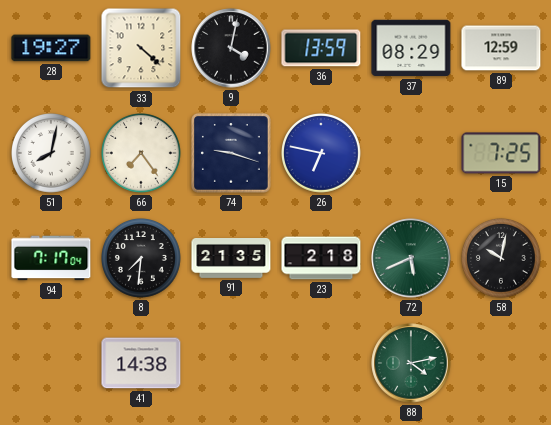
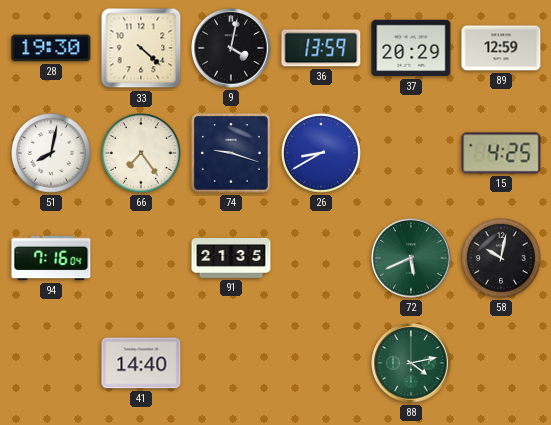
28: 19:27 -> 19:30 (51, 48)
37: 08:29 -> 20:29 (411, 48)
26: 6:47 -> 8:40 (322, 154)
15: 7:25 -> 4:25 (501, 153)
94: 7:17 -> 7:16 (51, 258)
8: 7:31 -> none (142, 259)
23: 2:18 -> none (321, 258)
41: 14:38 -> 14:40 (141, 363)
